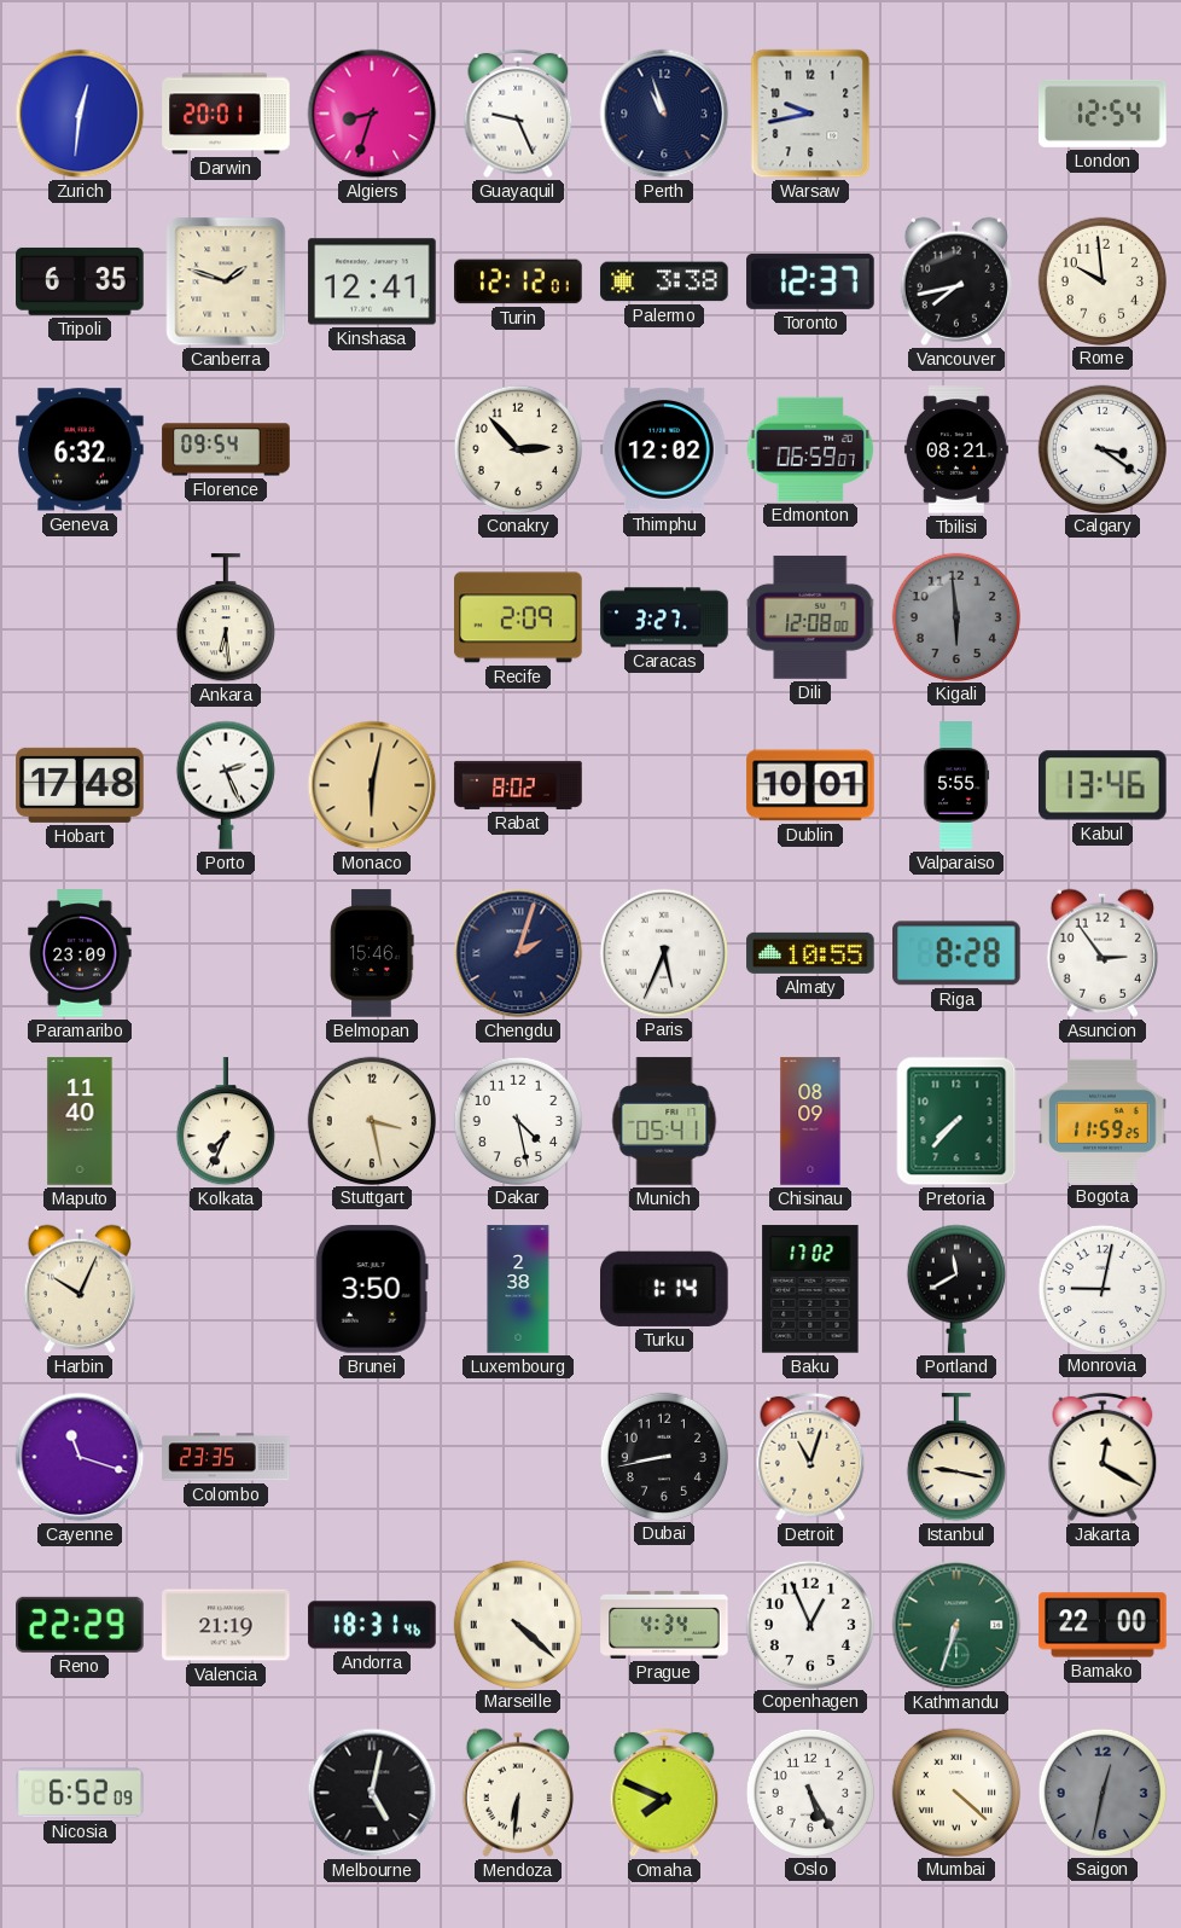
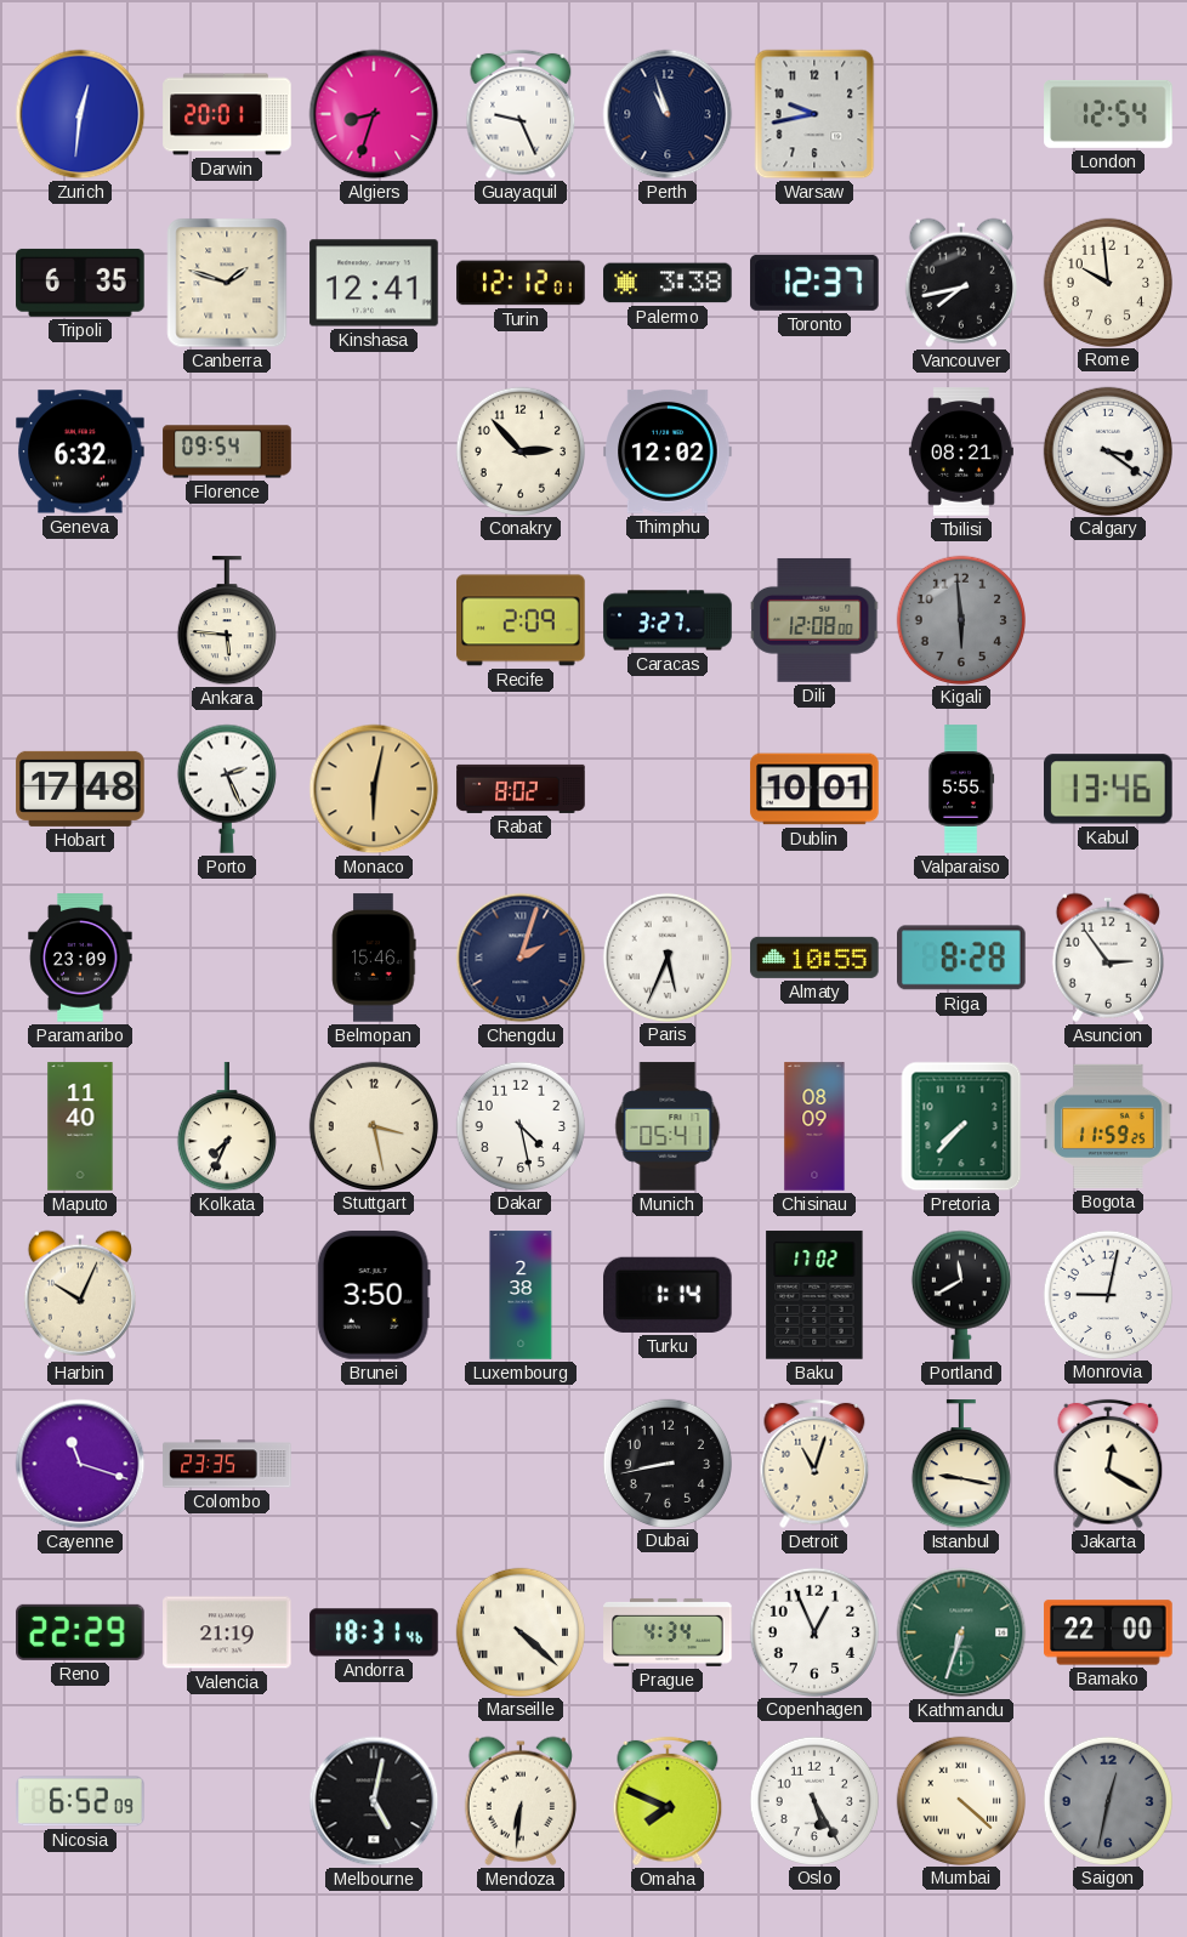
Edmonton: 06:59 -> none (810, 449)
Ankara: 6:29 -> 5:46 (227, 621)
